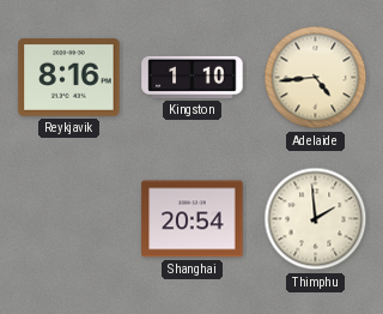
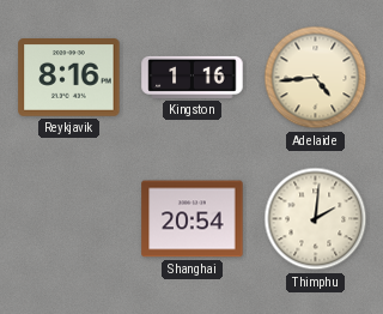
Kingston: 1:10 -> 1:16 (193, 77)
Thimphu: 1:59 -> 2:01 (316, 219)
